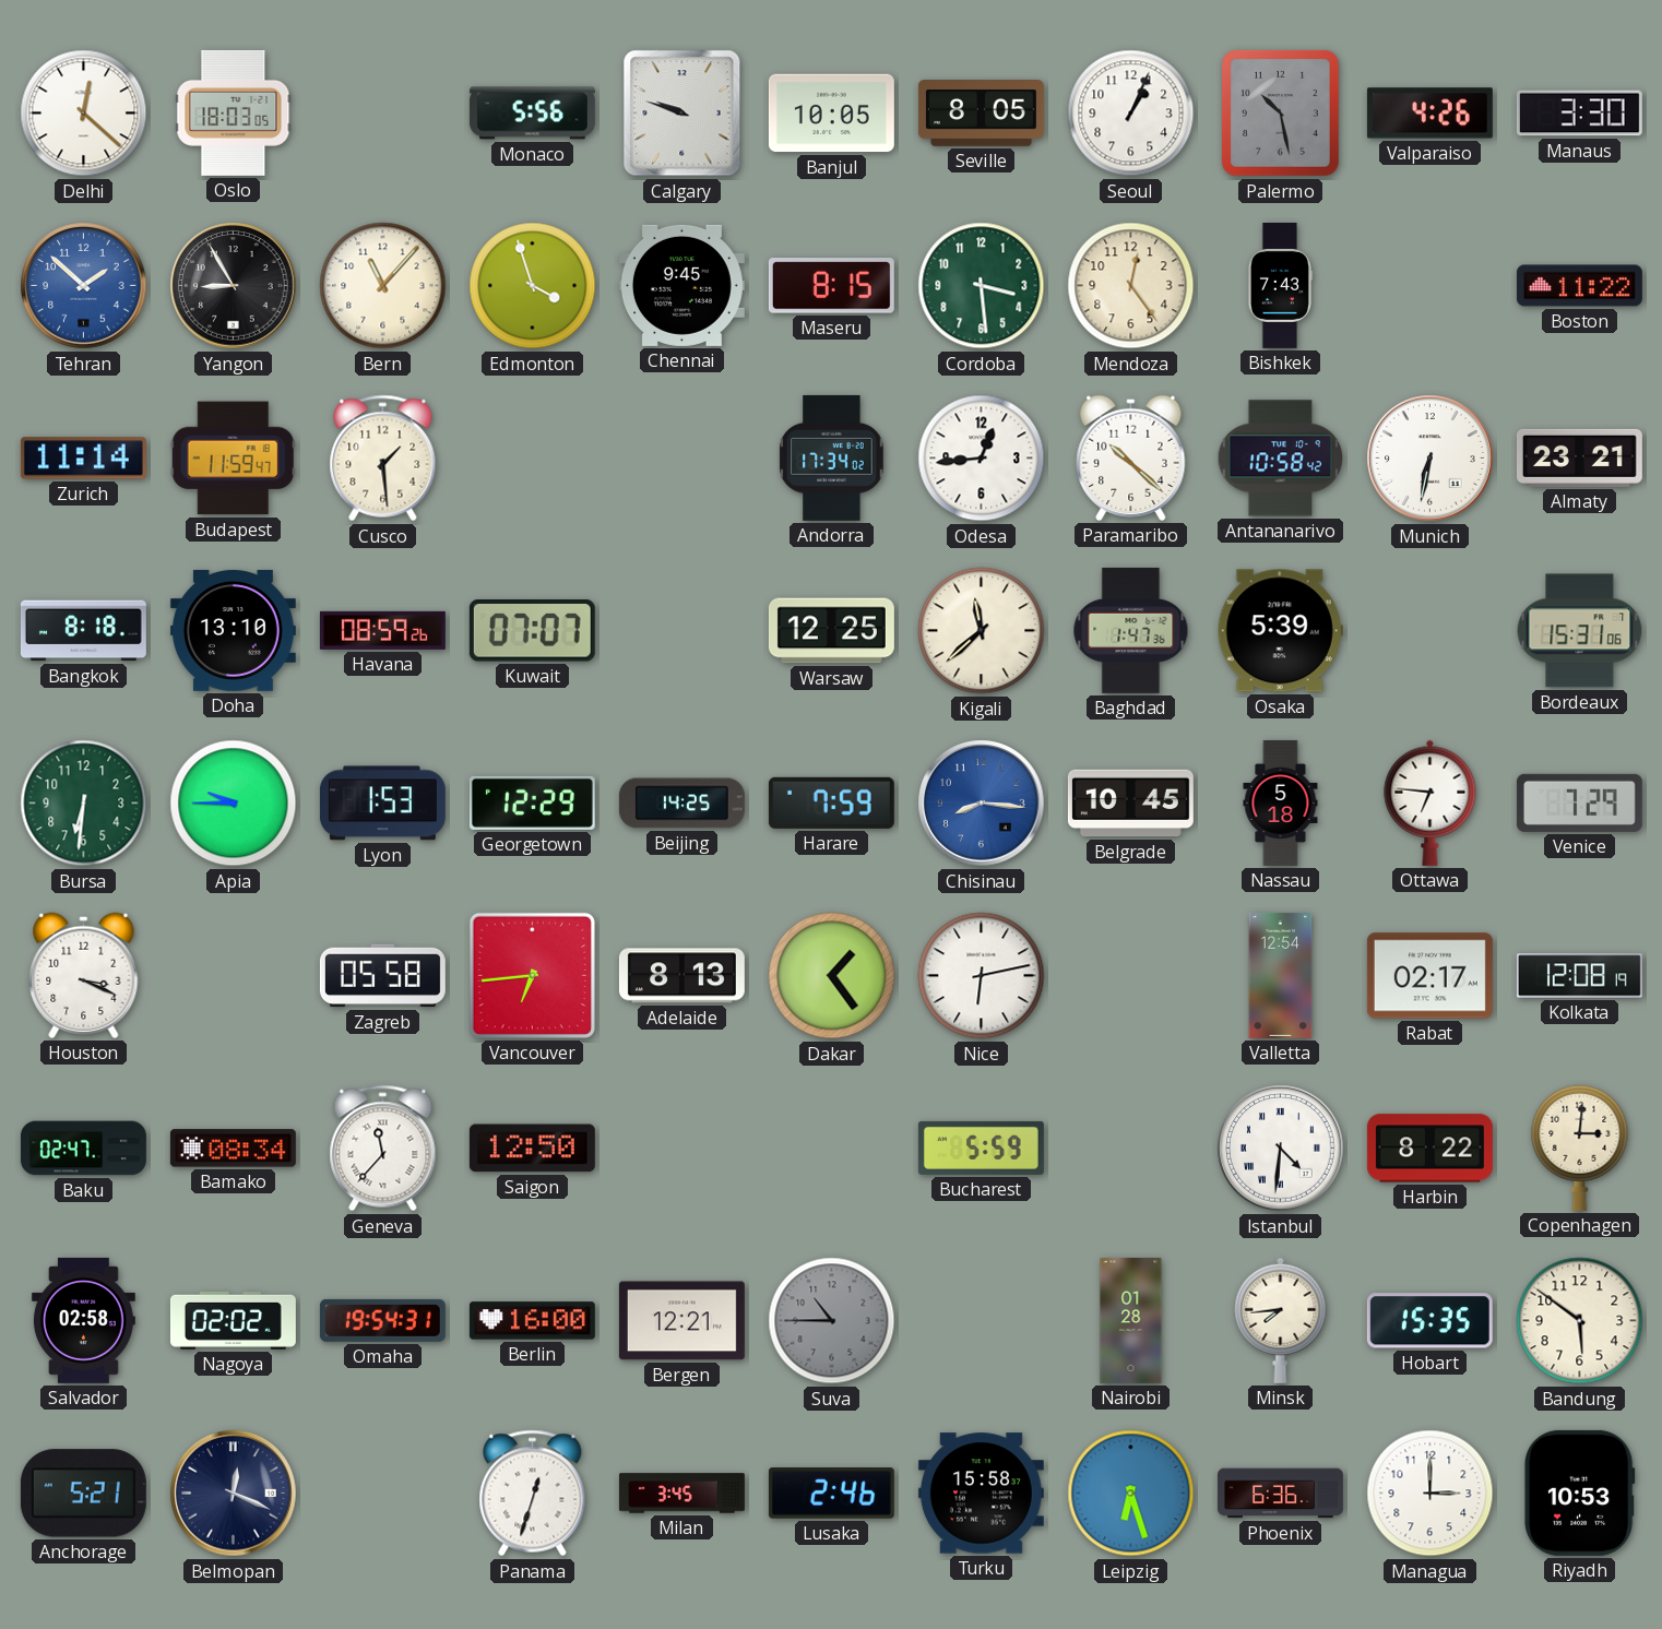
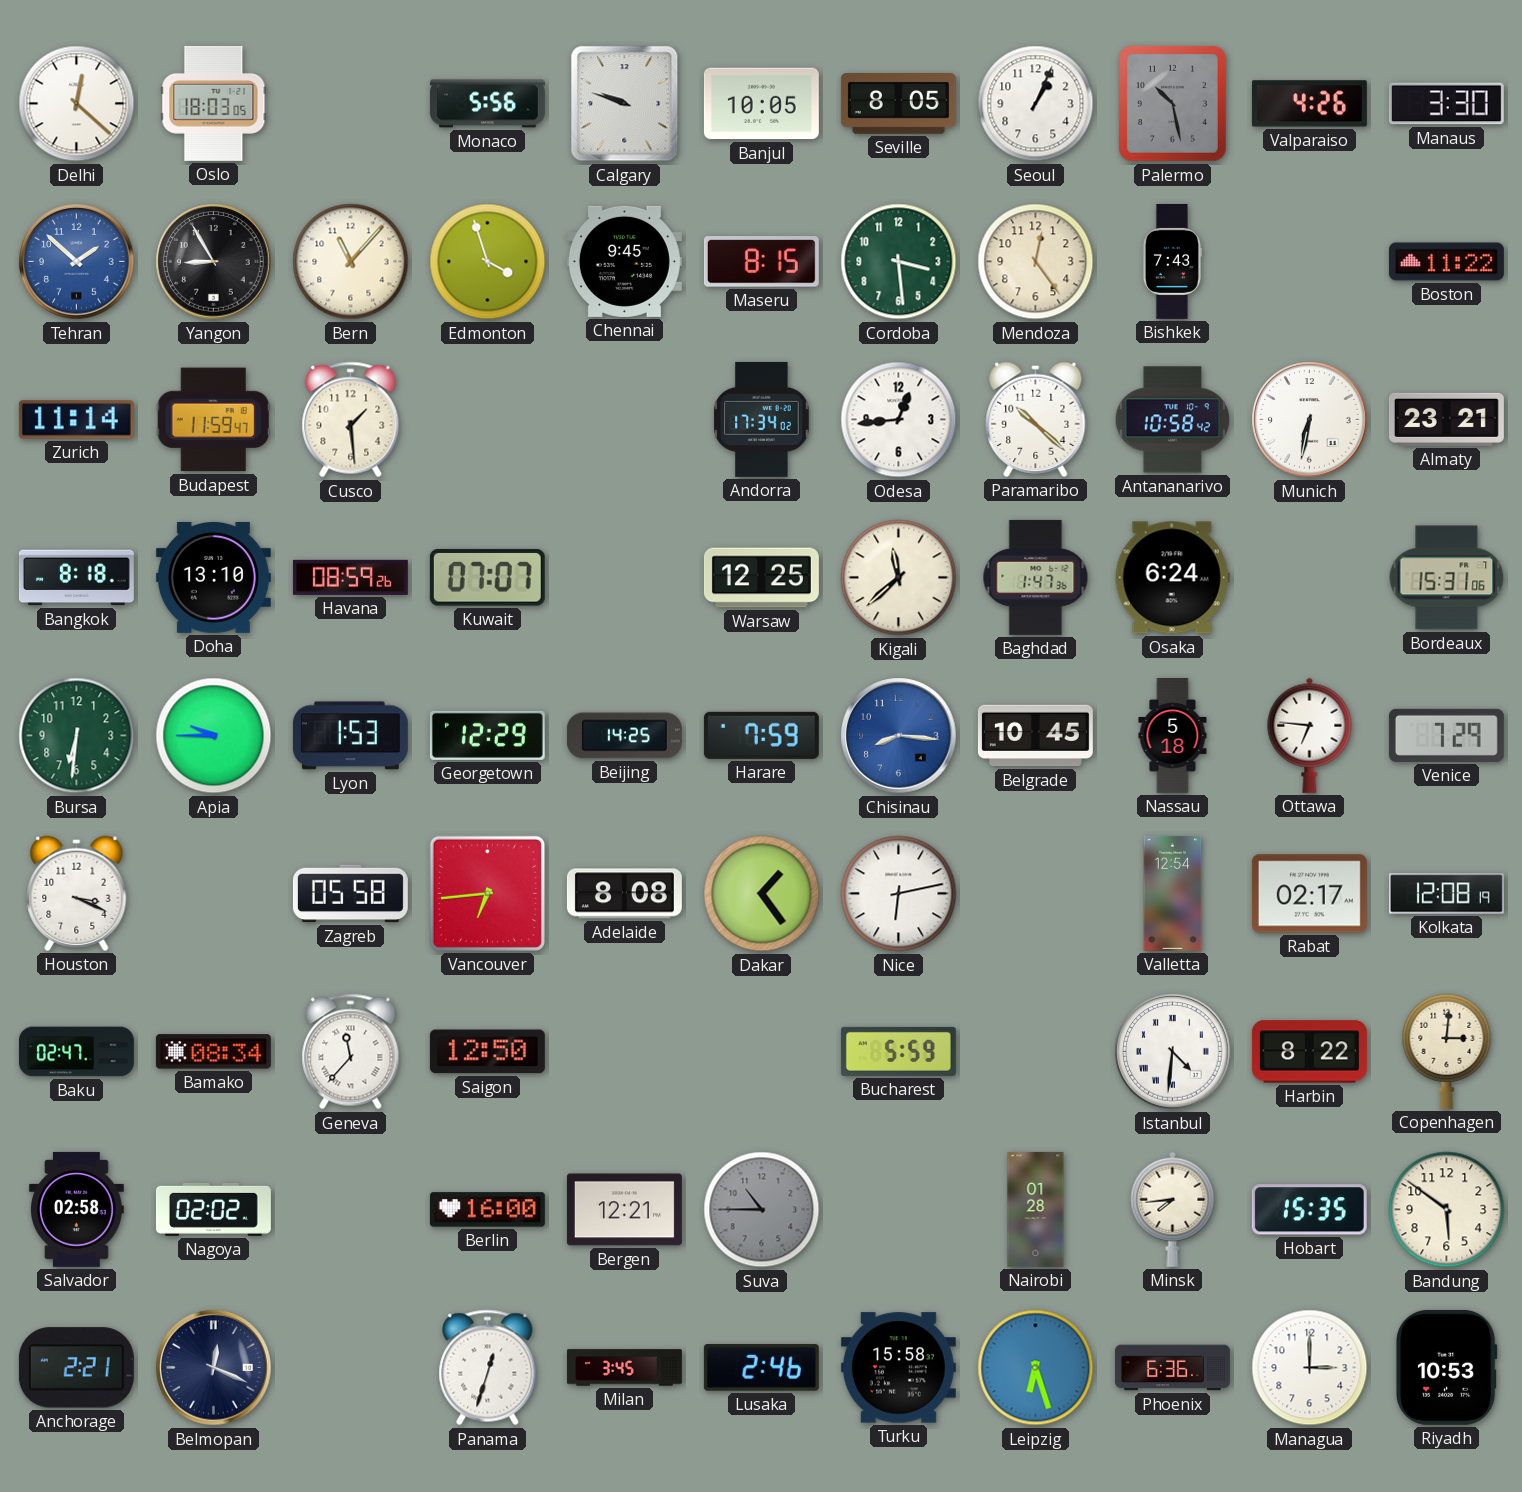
Osaka: 5:39 -> 6:24 (1172, 578)
Adelaide: 8:13 -> 8:08 (624, 894)
Omaha: 19:54 -> none (382, 1320)
Anchorage: 5:21 -> 2:21 (76, 1368)
